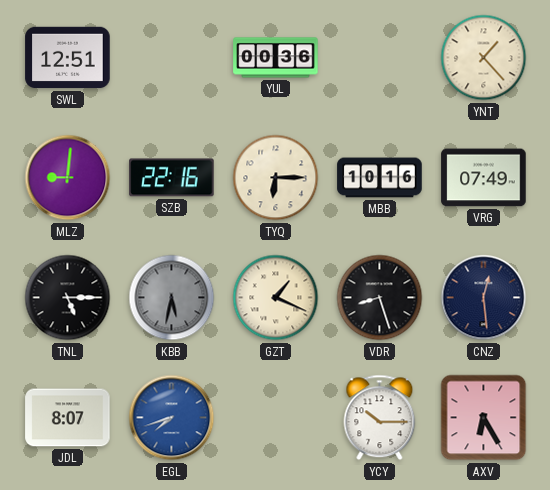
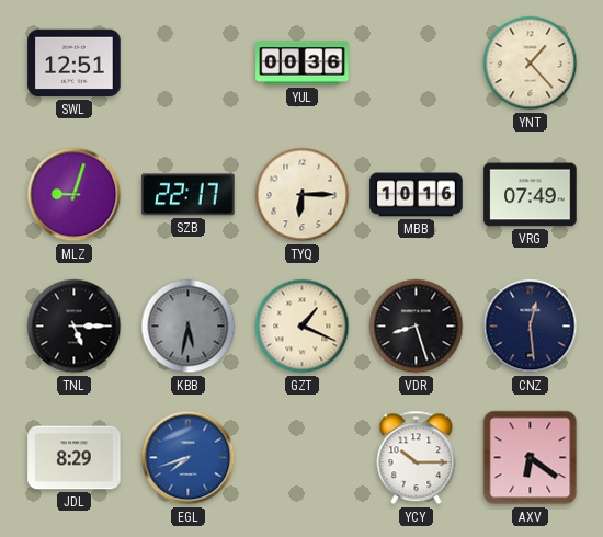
MLZ: 9:01 -> 9:03 (75, 195)
SZB: 22:16 -> 22:17 (189, 195)
JDL: 8:07 -> 8:29 (75, 458)
AXV: 6:25 -> 6:21 (531, 458)
